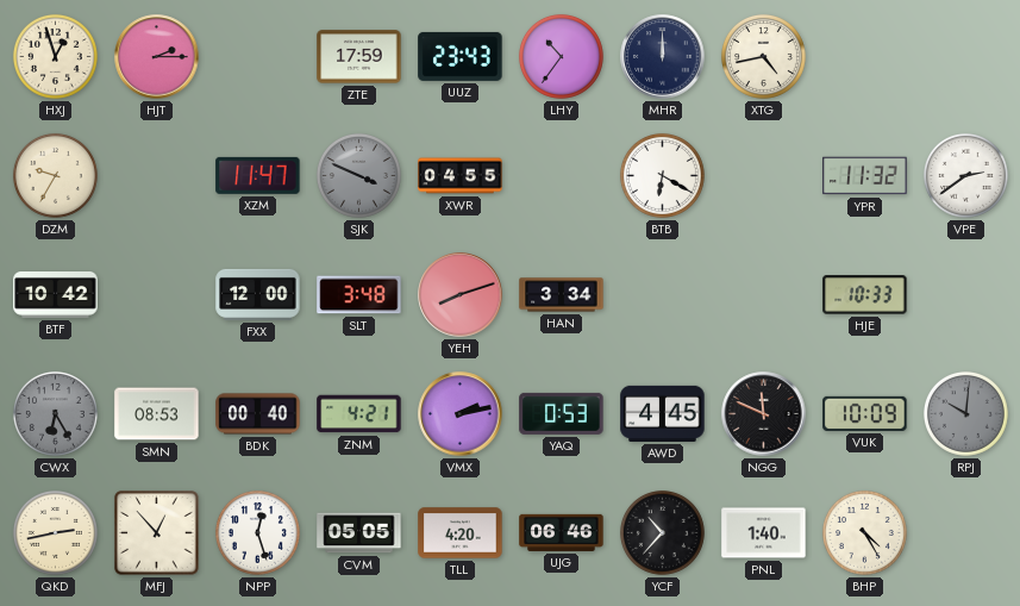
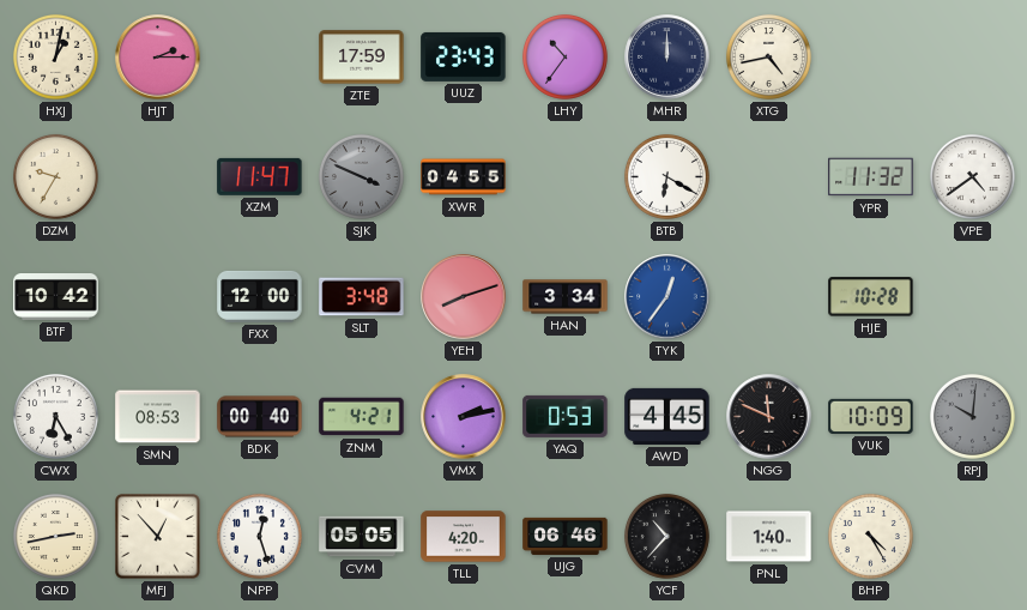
HXJ: 12:57 -> 1:02 (55, 56)
VPE: 2:39 -> 4:39 (972, 176)
TYK: none -> 12:36 (667, 297)
HJE: 10:33 -> 10:28 (871, 297)
CWX dial: grey -> white (55, 416)
